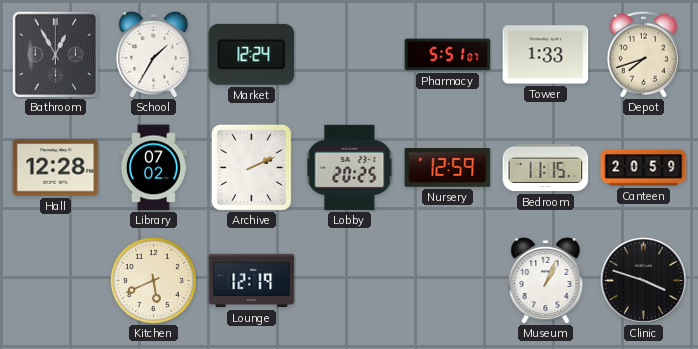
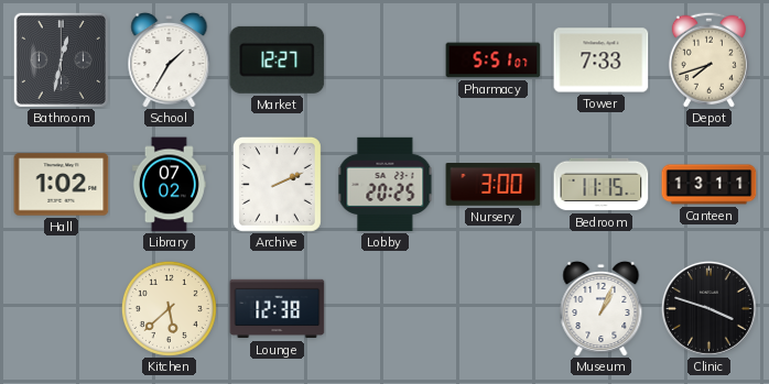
Bathroom: 12:55 -> 12:32 (61, 59)
Market: 12:24 -> 12:27 (278, 59)
Tower: 1:33 -> 7:33 (602, 61)
Hall: 12:28 -> 1:02 (62, 185)
Nursery: 12:59 -> 3:00 (494, 185)
Canteen: 20:59 -> 13:11 (710, 185)
Kitchen: 5:41 -> 5:38 (169, 308)
Lounge: 12:19 -> 12:38 (278, 309)
